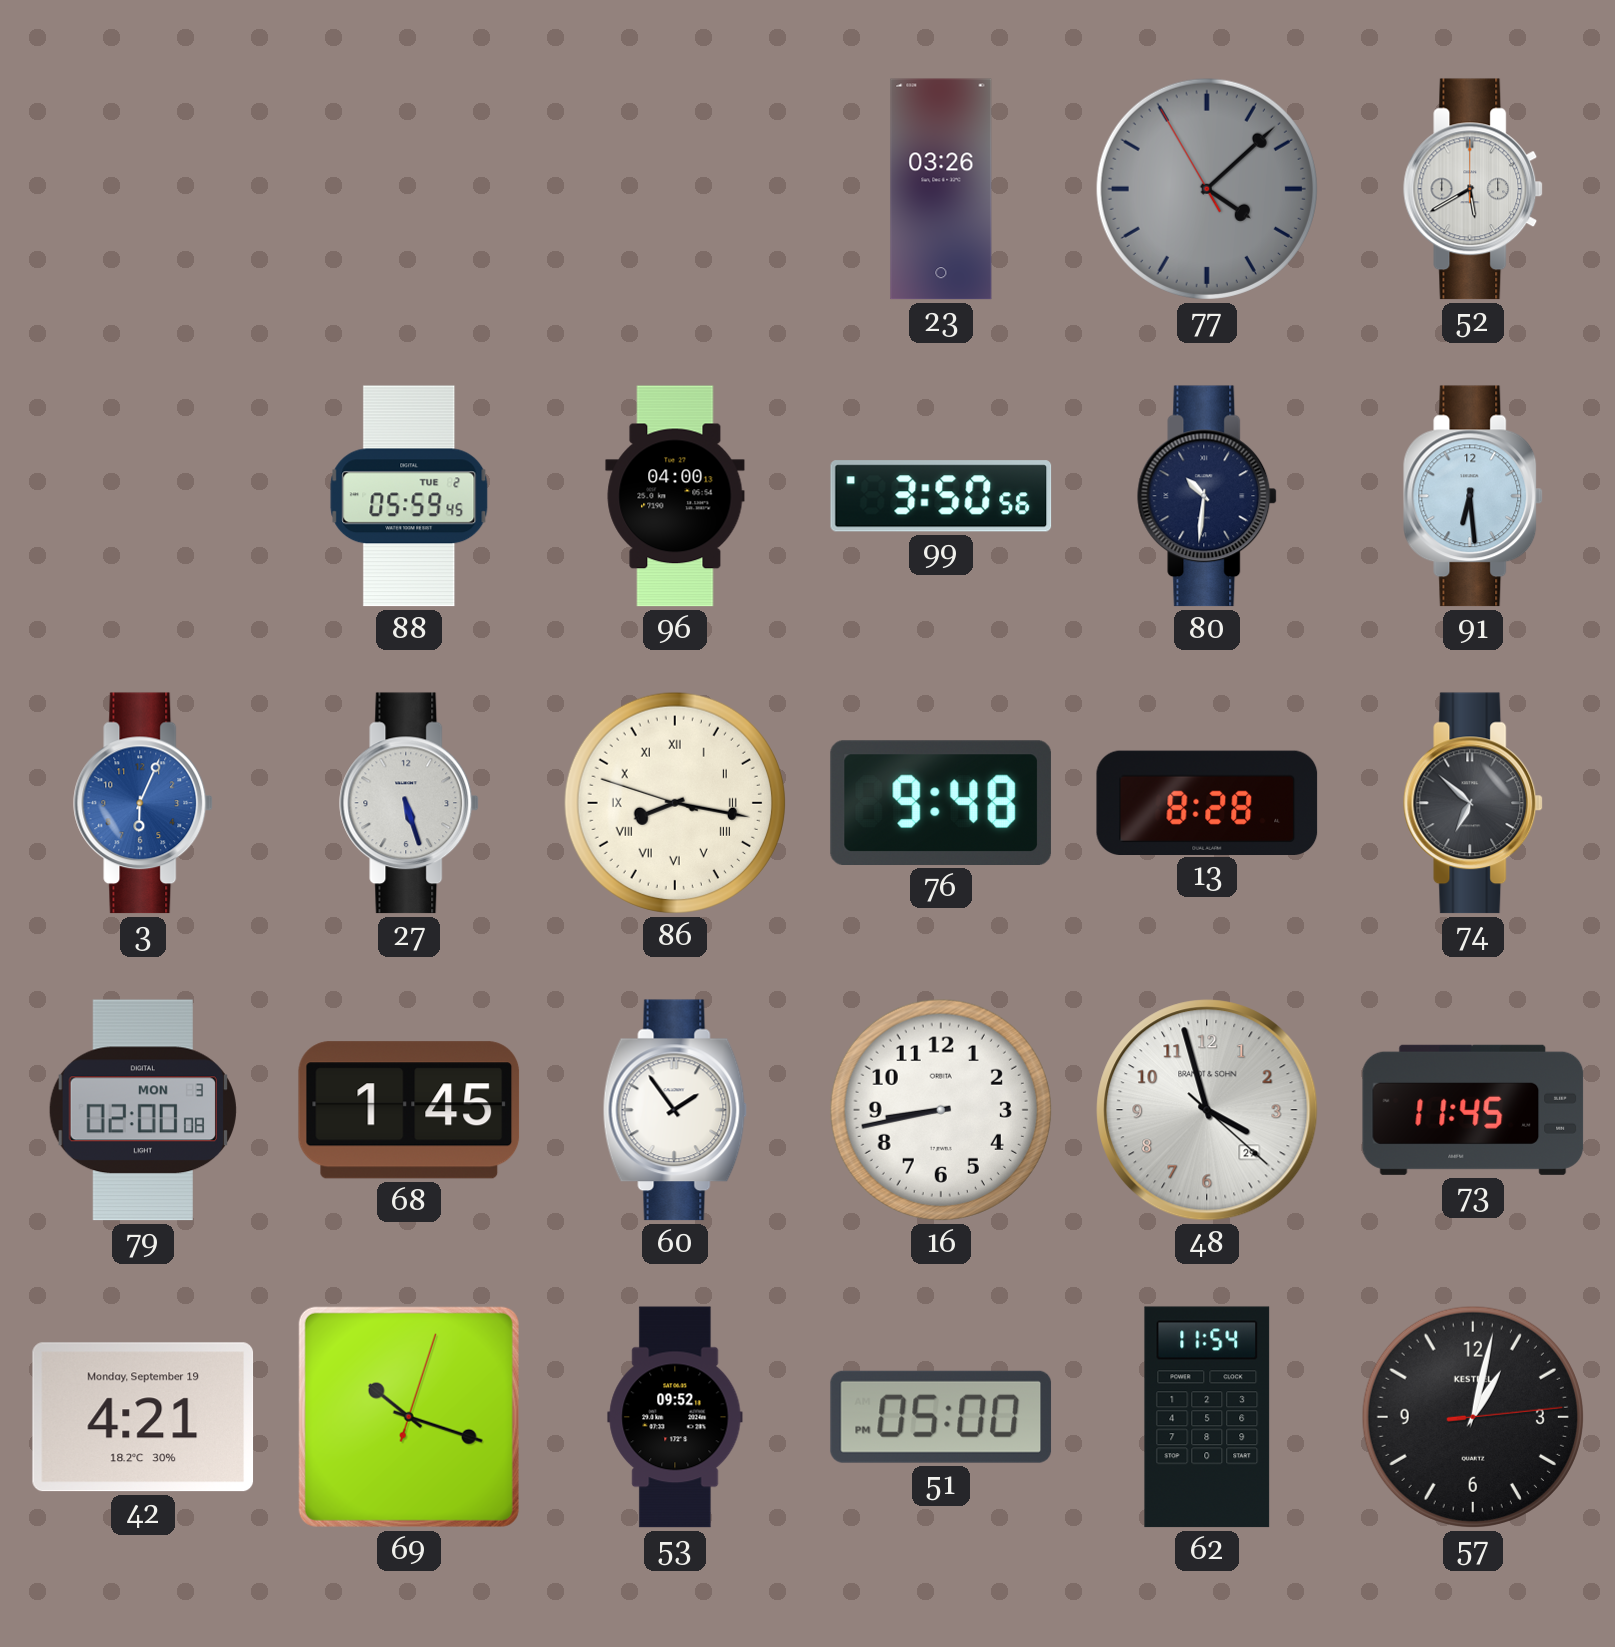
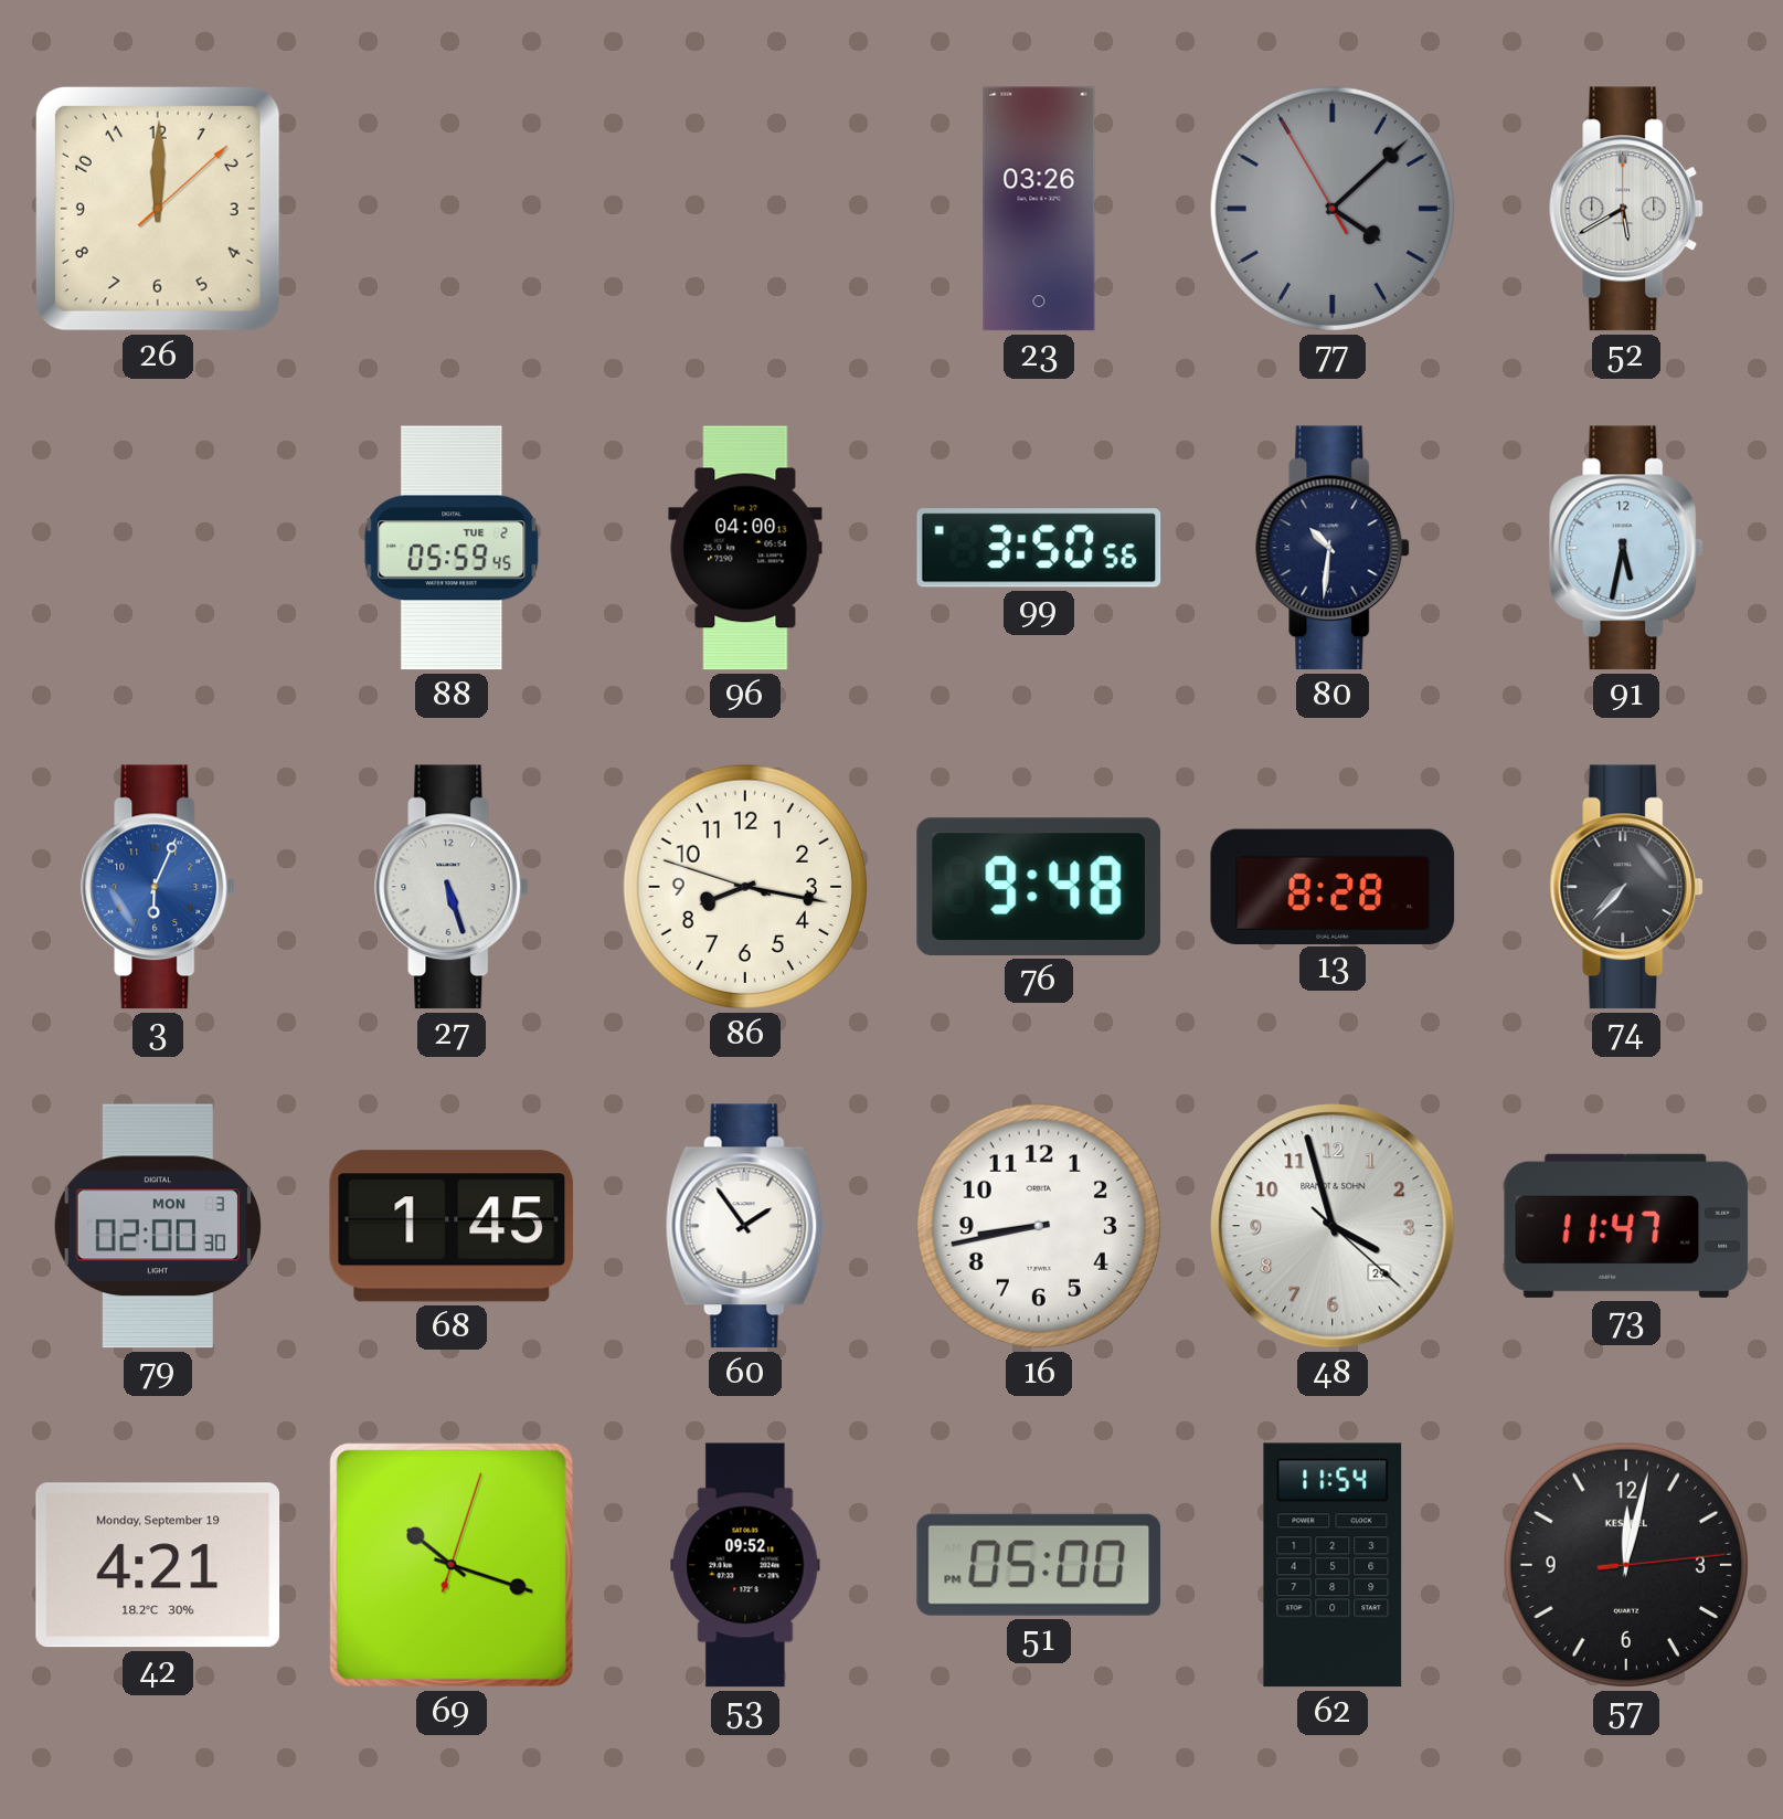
26: none -> 12:00 (158, 209)
91: 6:29 -> 5:32 (1627, 548)
86 numerals: Roman -> Arabic (745, 887)
74: 6:52 -> 7:37 (1627, 887)
79: 02:00:08 -> 02:00:30 (158, 1226)
73: 11:45 -> 11:47 (1626, 1226)
57: 1:02 -> 12:02 (1626, 1565)
